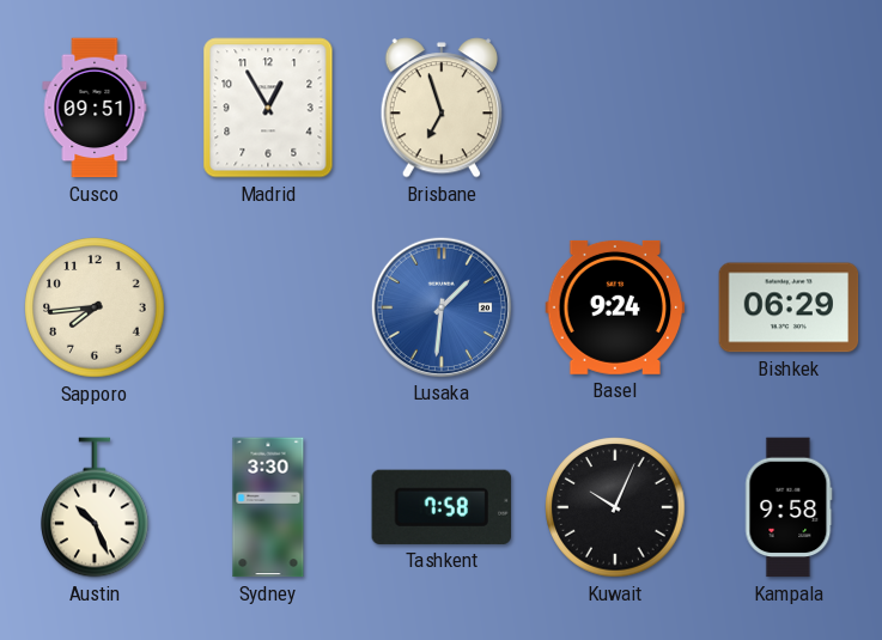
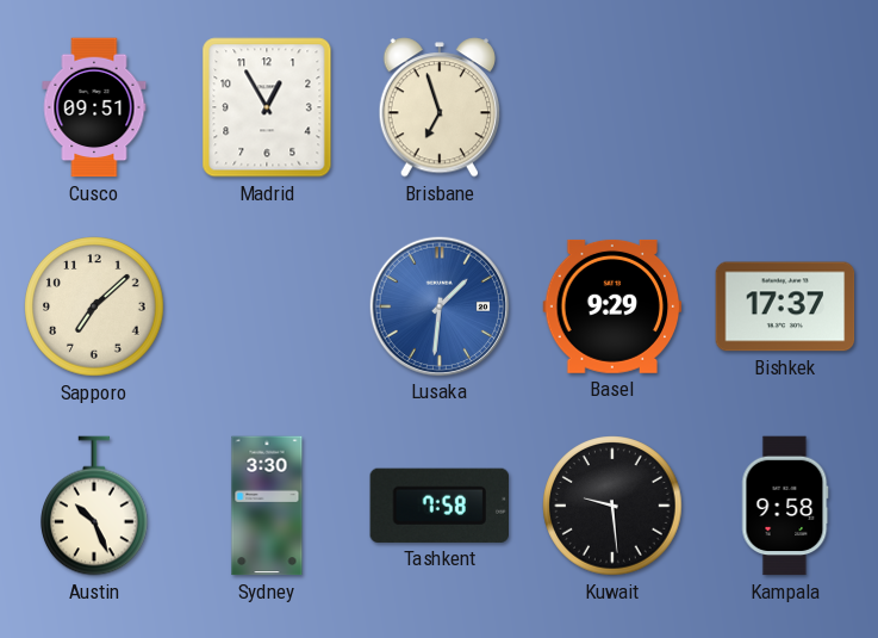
Sapporo: 7:44 -> 7:08 (94, 306)
Basel: 9:24 -> 9:29 (612, 306)
Bishkek: 06:29 -> 17:37 (785, 306)
Kuwait: 10:04 -> 9:29 (612, 506)
